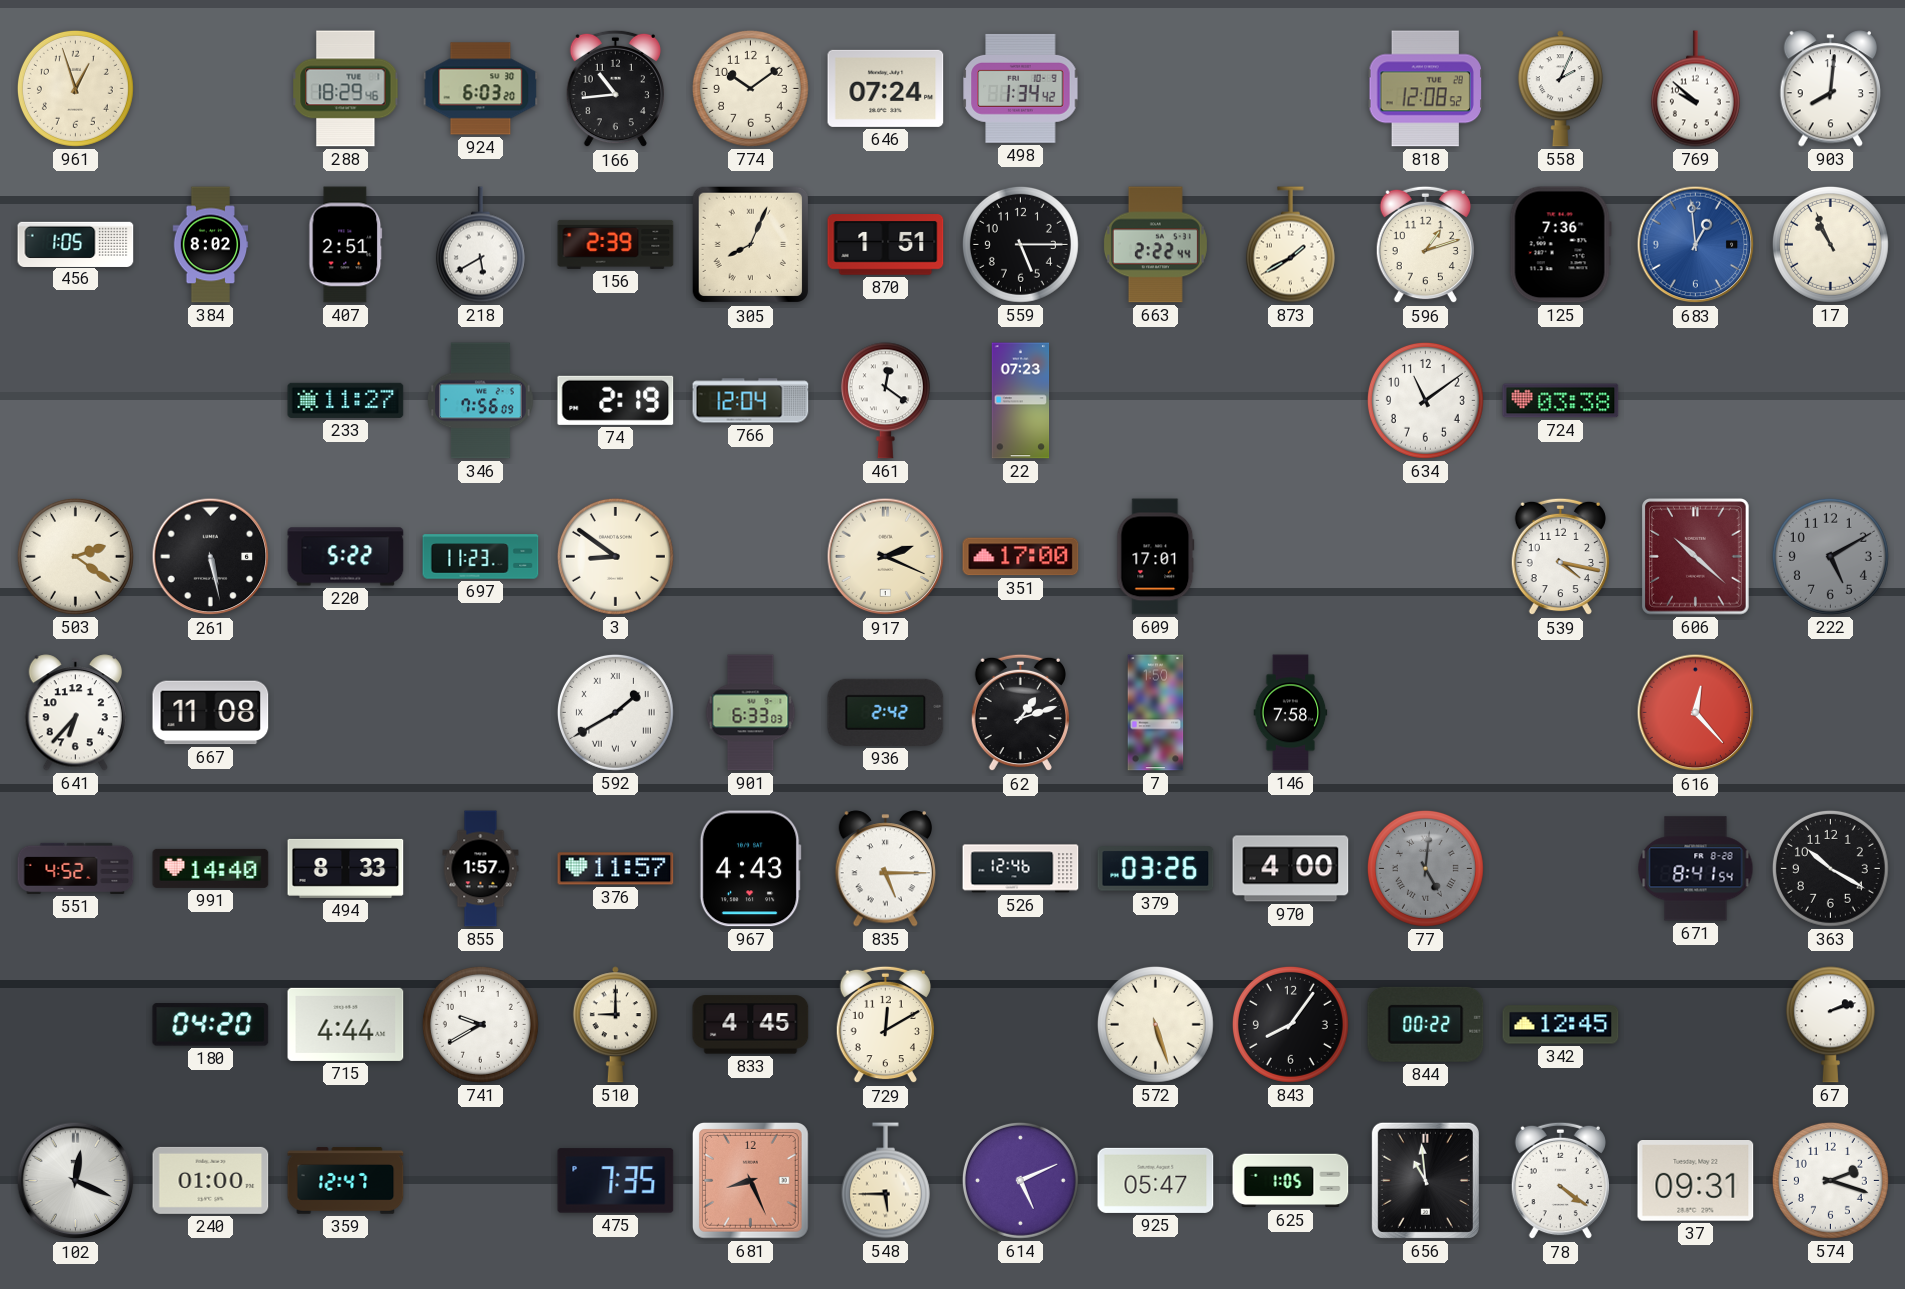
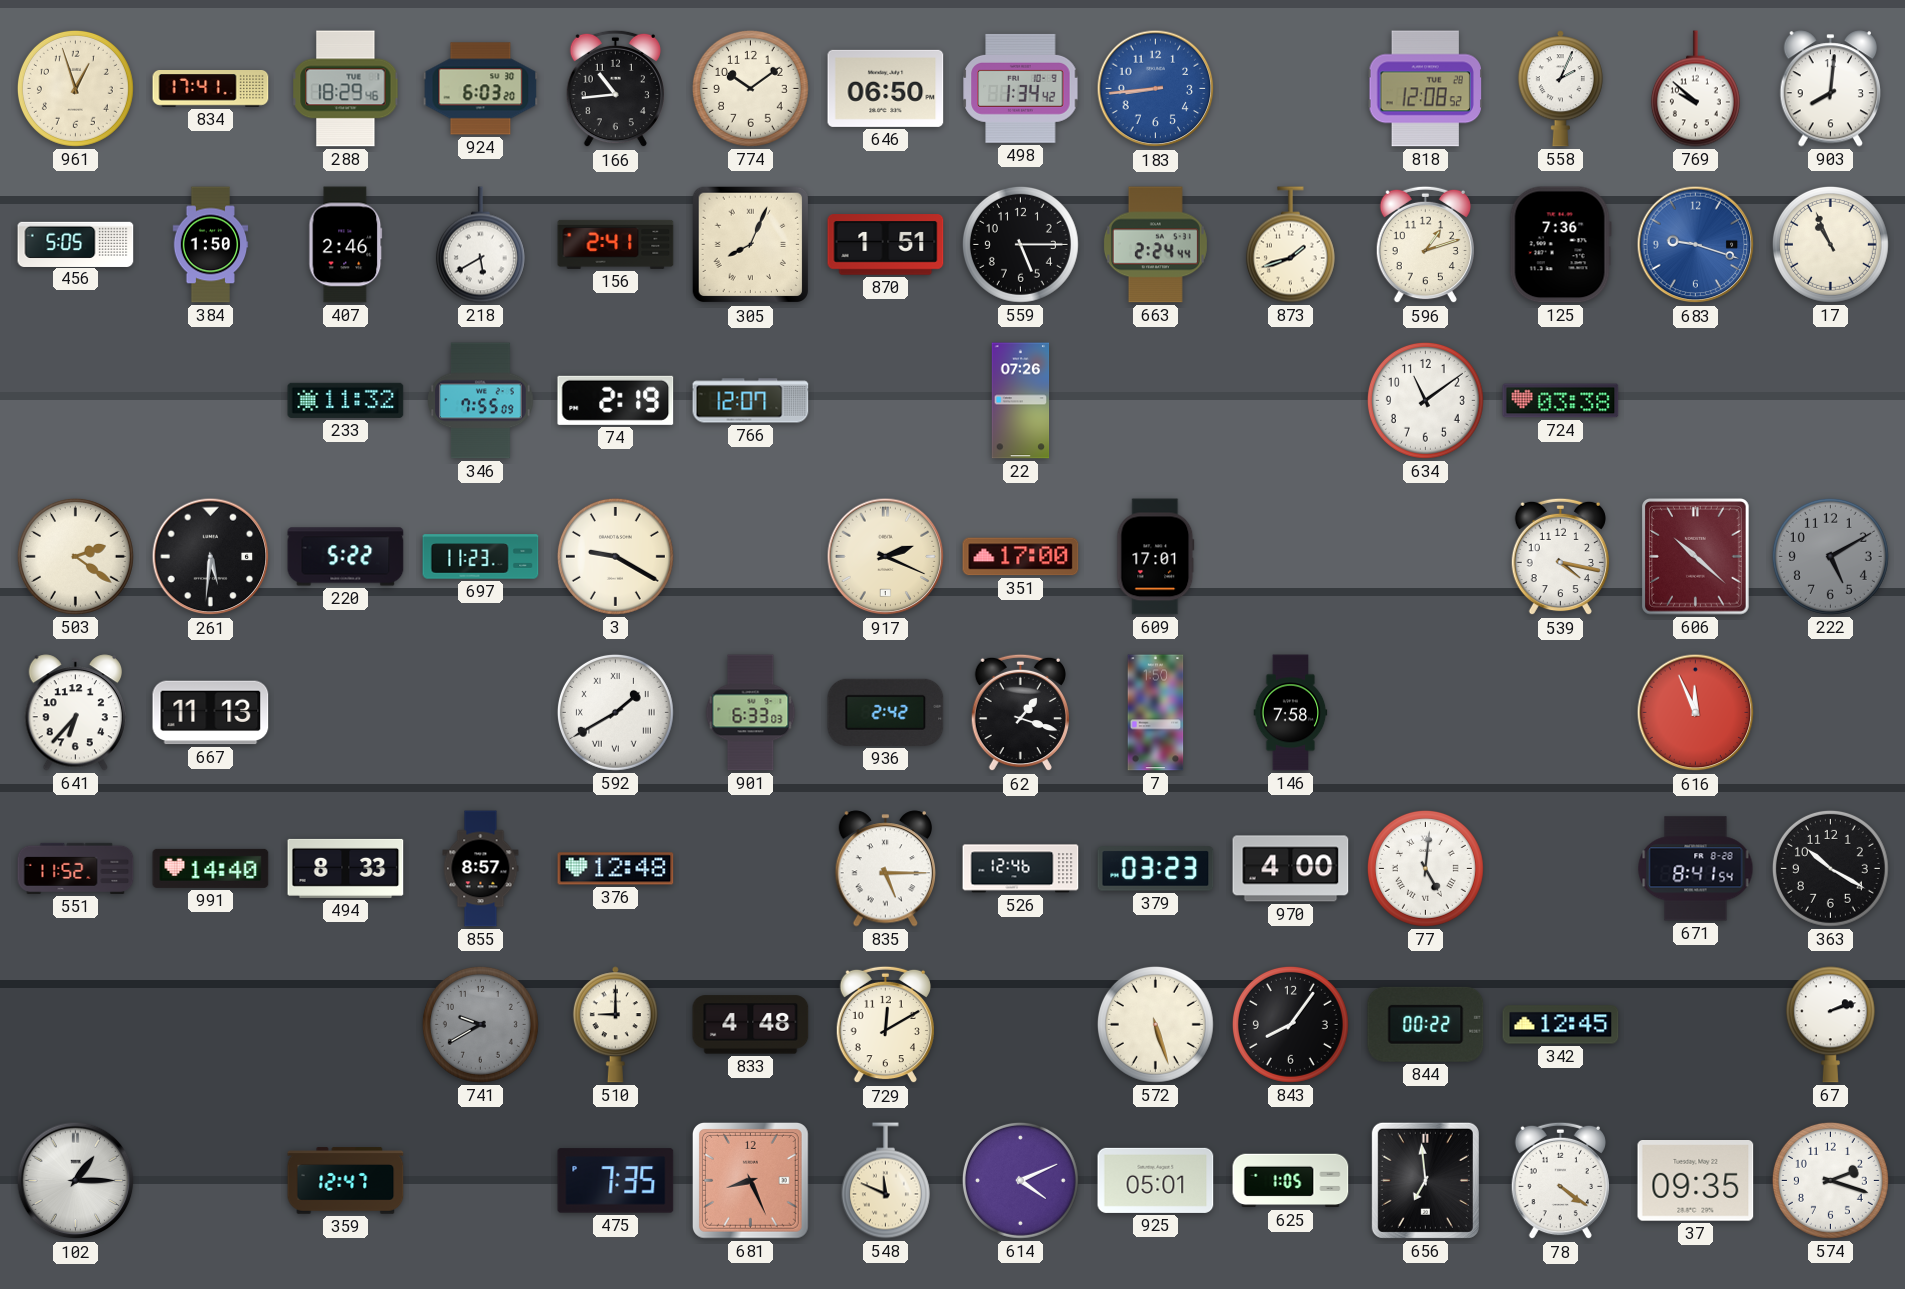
834: none -> 17:41 (211, 89)
646: 07:24 -> 06:50 (886, 88)
183: none -> 8:44 (1156, 89)
456: 1:05 -> 5:05 (76, 244)
384: 8:02 -> 1:50 (211, 245)
407: 2:51 -> 2:46 (346, 245)
156: 2:39 -> 2:41 (616, 244)
663: 2:22 -> 2:24 (1155, 245)
873: 1:40 -> 1:42 (1290, 245)
683: 12:59 -> 9:18 (1696, 245)
233: 11:27 -> 11:32 (346, 400)
346: 7:56 -> 7:55 (481, 401)
766: 12:04 -> 12:07 (751, 401)
461: 12:21 -> none (885, 401)
22: 07:23 -> 07:26 (1021, 401)
261: 5:28 -> 5:31 (211, 557)
3: 8:51 -> 9:20 (615, 556)
667: 11:08 -> 11:13 (211, 713)
62: 1:12 -> 1:18 (1020, 713)
616: 12:23 -> 11:56 (1696, 713)
551: 4:52 -> 11:52 (76, 868)
855: 1:57 -> 8:57 (481, 869)
376: 11:57 -> 12:48 (616, 869)
967: 4:43 -> none (750, 869)
379: 03:26 -> 03:23 (1156, 869)
77 dial: grey -> white (1425, 868)
180: 04:20 -> none (211, 1025)
715: 4:44 -> none (346, 1024)
741 dial: white -> grey (480, 1024)
833: 4:45 -> 4:48 (751, 1025)
102: 12:19 -> 1:15 (76, 1181)
240: 01:00 -> none (211, 1180)
548: 5:45 -> 11:49 (885, 1181)
614: 5:11 -> 4:11 (1020, 1180)
925: 05:47 -> 05:01 (1156, 1180)
656: 10:59 -> 6:59 (1425, 1180)
37: 09:31 -> 09:35 (1696, 1181)
